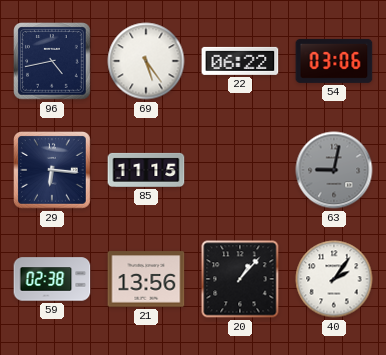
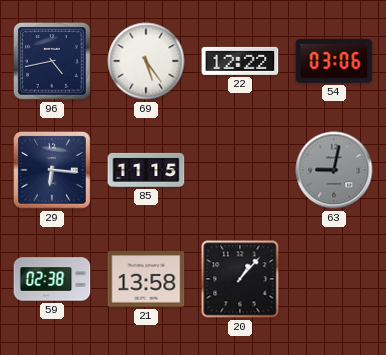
22: 06:22 -> 12:22 (240, 61)
21: 13:56 -> 13:58 (146, 279)
40: 2:06 -> none (334, 279)
